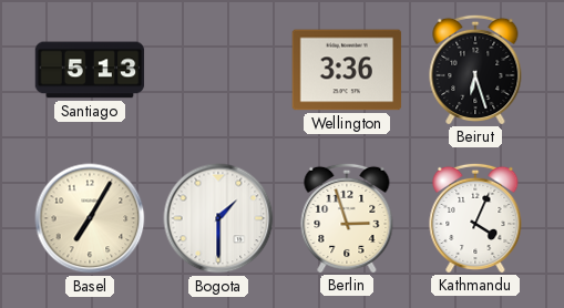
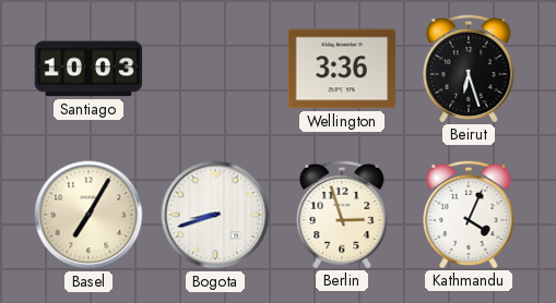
Santiago: 5:13 -> 10:03 (88, 69)
Bogota: 1:30 -> 8:42 (215, 215)
